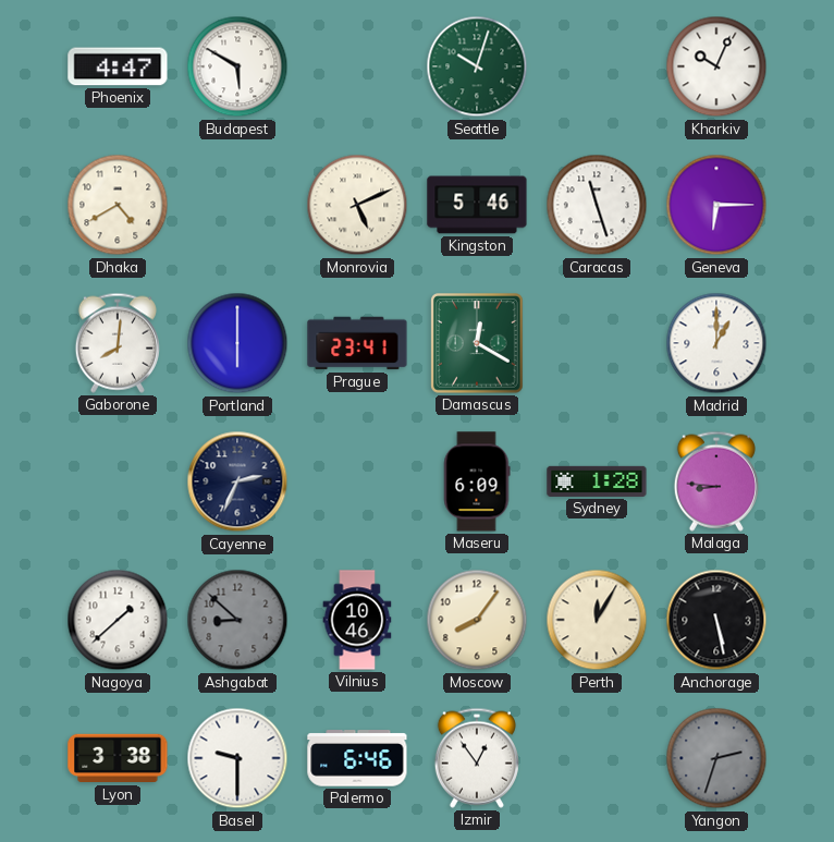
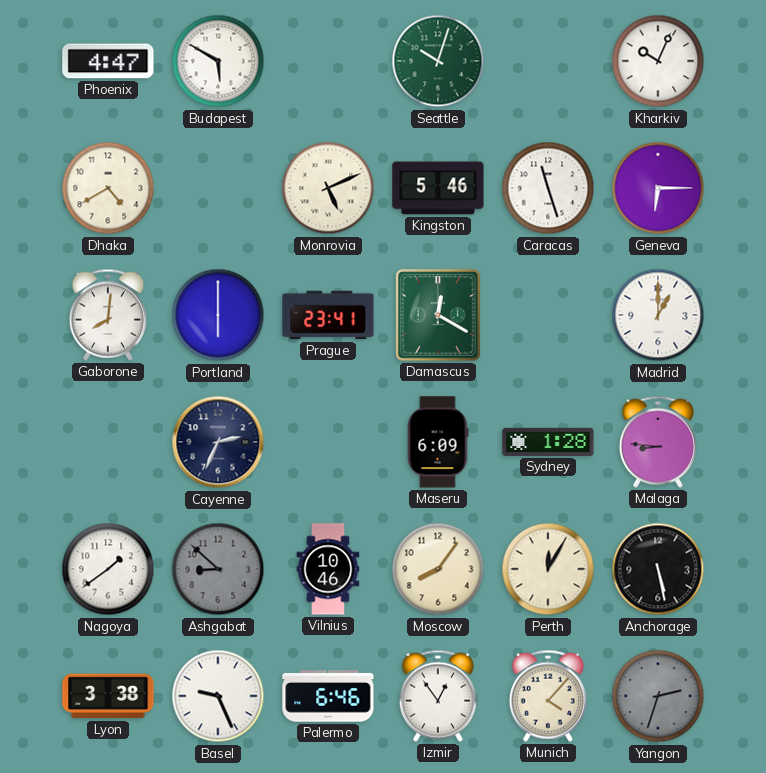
Nagoya: 1:38 -> 1:39 (108, 569)
Basel: 9:30 -> 9:26 (218, 696)
Munich: none -> 4:07 (548, 696)
